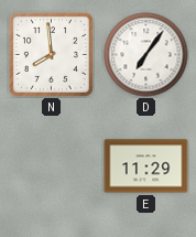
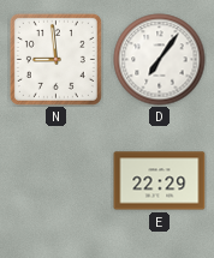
N: 7:59 -> 8:59 (55, 59)
E: 11:29 -> 22:29 (160, 181)
